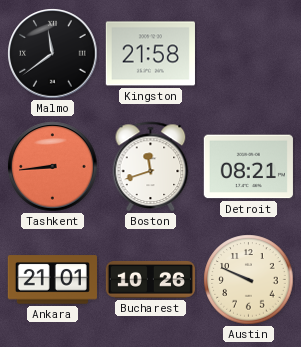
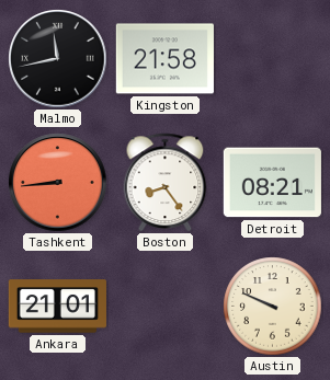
Malmo: 11:39 -> 11:43 (58, 59)
Boston: 11:42 -> 8:24 (166, 182)
Bucharest: 10:26 -> none (150, 280)
